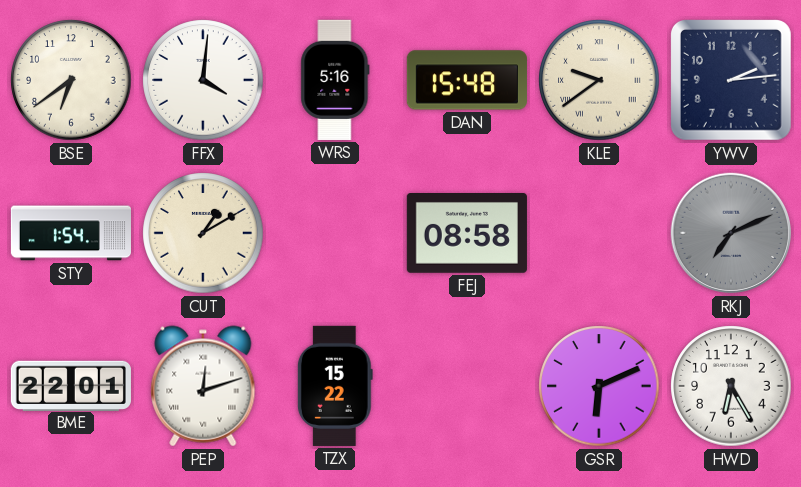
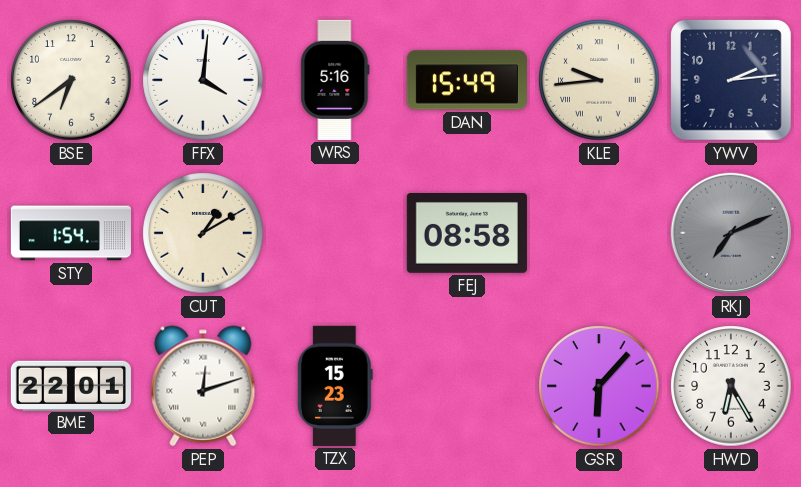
DAN: 15:48 -> 15:49 (467, 80)
KLE: 9:39 -> 9:44 (599, 80)
TZX: 15:22 -> 15:23 (335, 386)
GSR: 6:11 -> 6:07 (599, 386)
